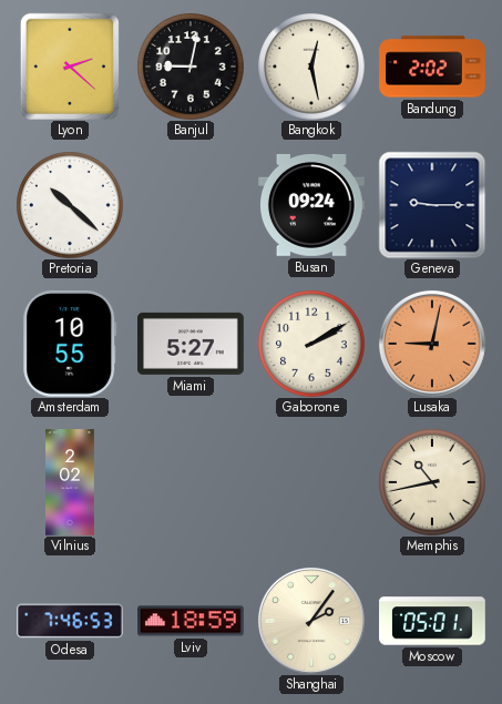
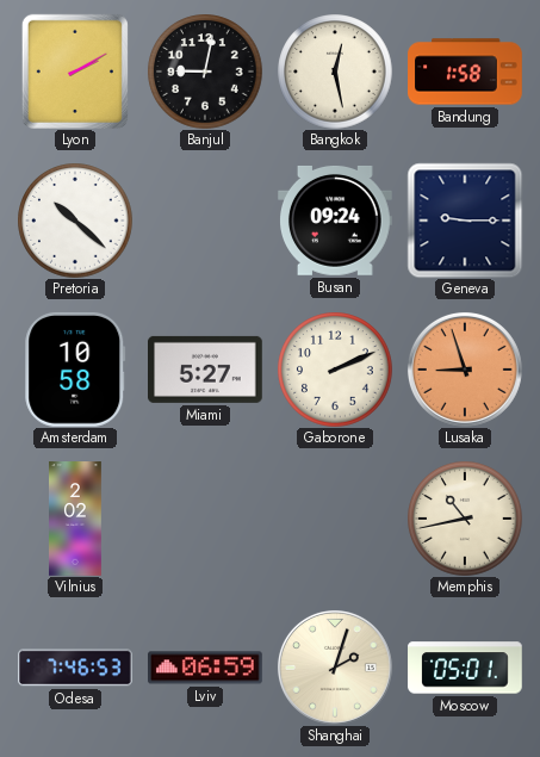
Lyon: 2:22 -> 2:10 (75, 72)
Bandung: 2:02 -> 1:58 (465, 72)
Amsterdam: 10:55 -> 10:58 (75, 370)
Gaborone: 2:10 -> 2:11 (335, 370)
Lusaka: 9:02 -> 8:57 (465, 370)
Lviv: 18:59 -> 06:59 (206, 668)
Shanghai: 2:06 -> 2:03 (335, 668)
